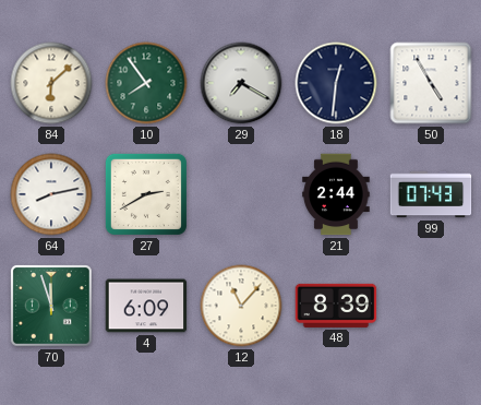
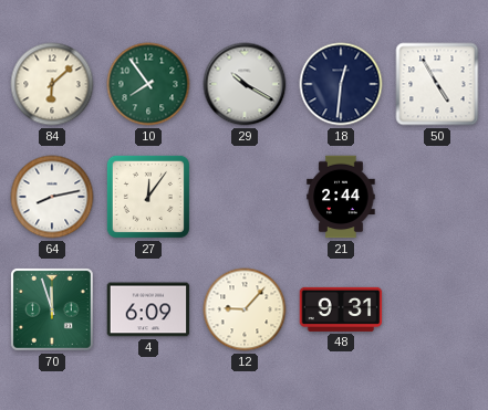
29: 7:20 -> 10:20 (245, 84)
27: 2:40 -> 12:06 (148, 197)
99: 07:43 -> none (431, 194)
12: 11:07 -> 9:07 (245, 309)
48: 8:39 -> 9:31 (341, 309)
